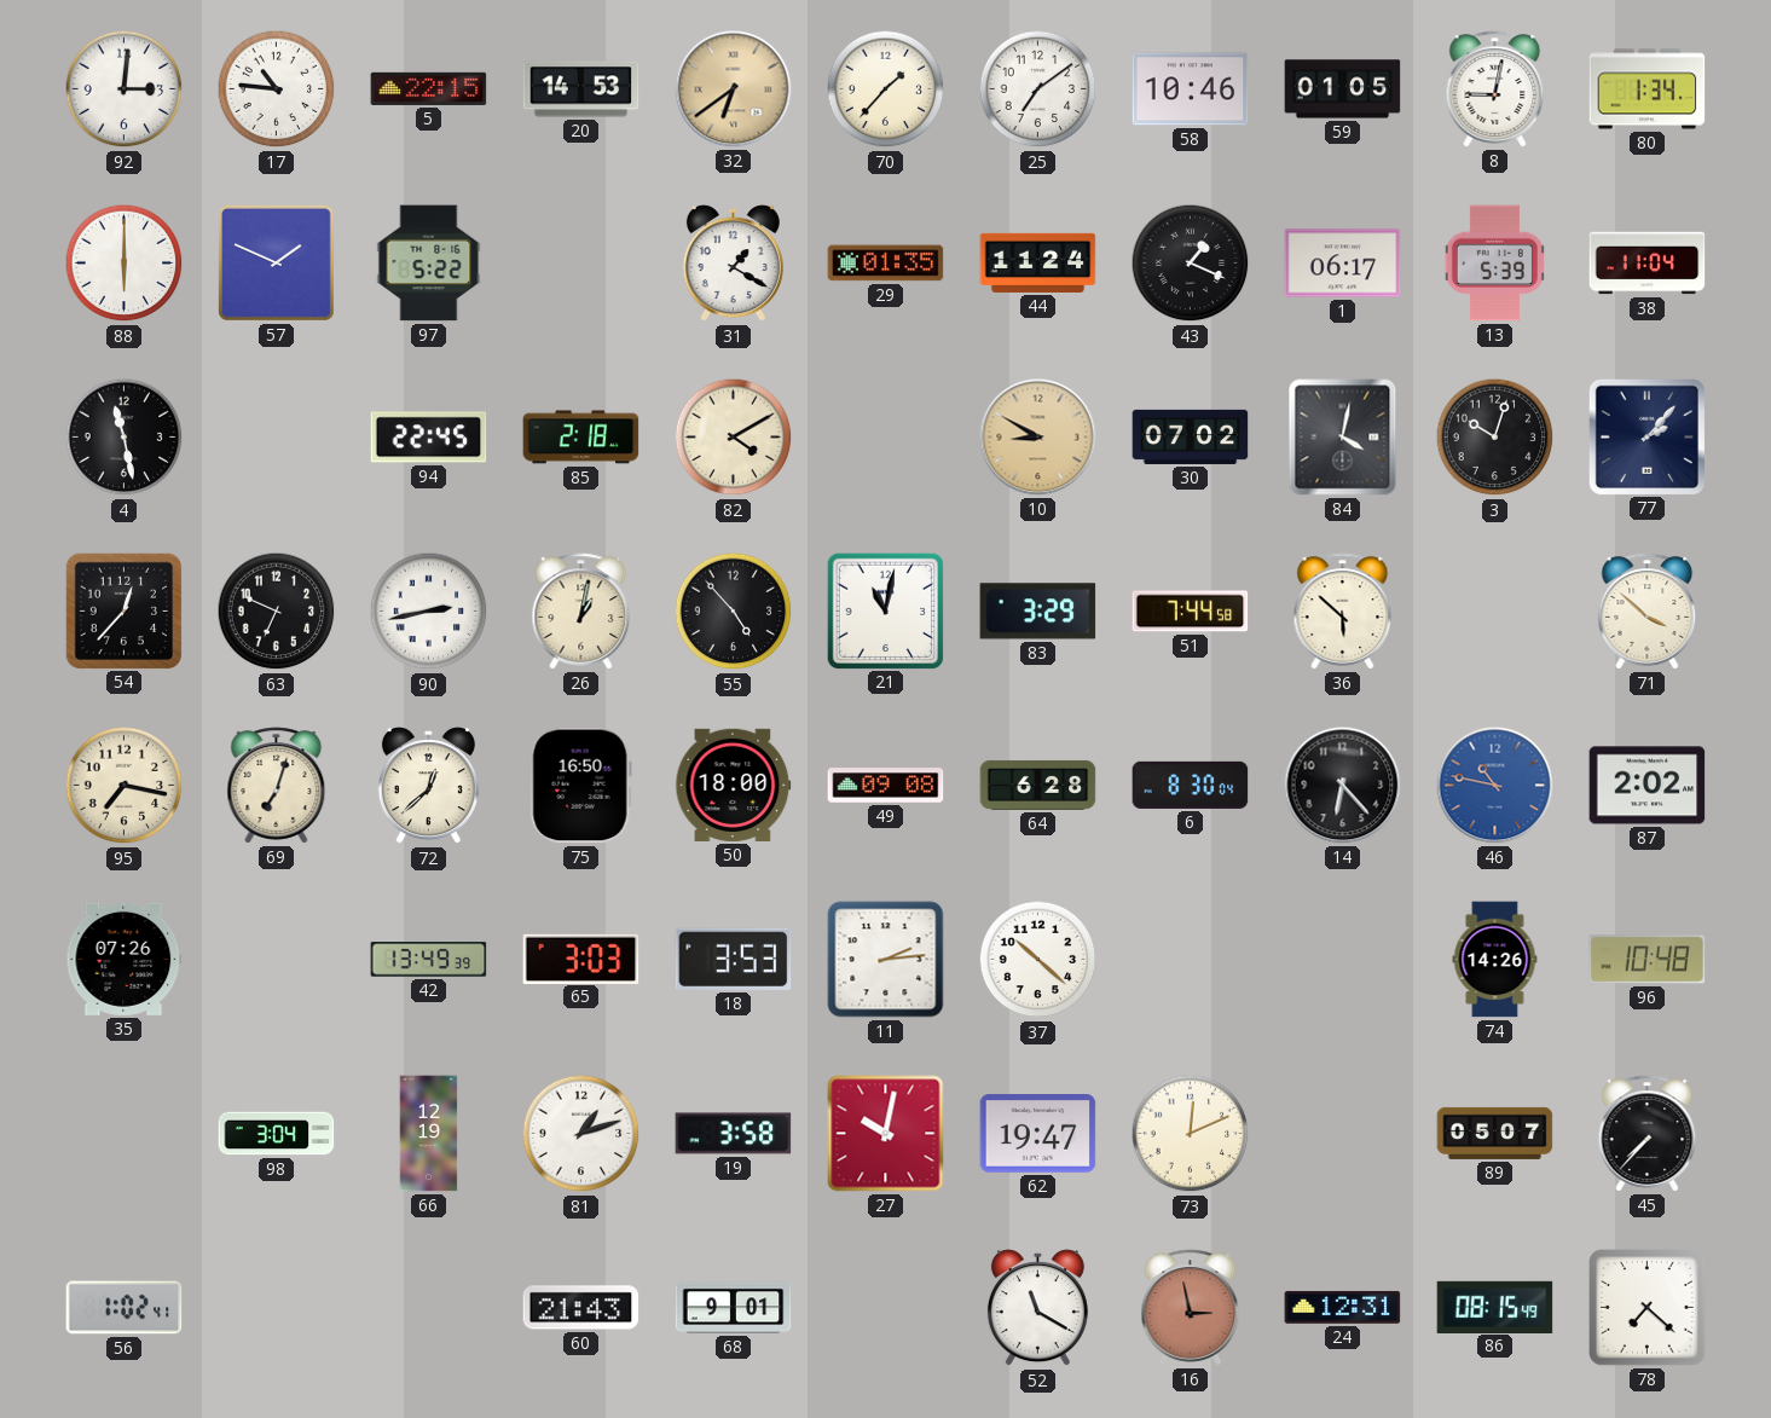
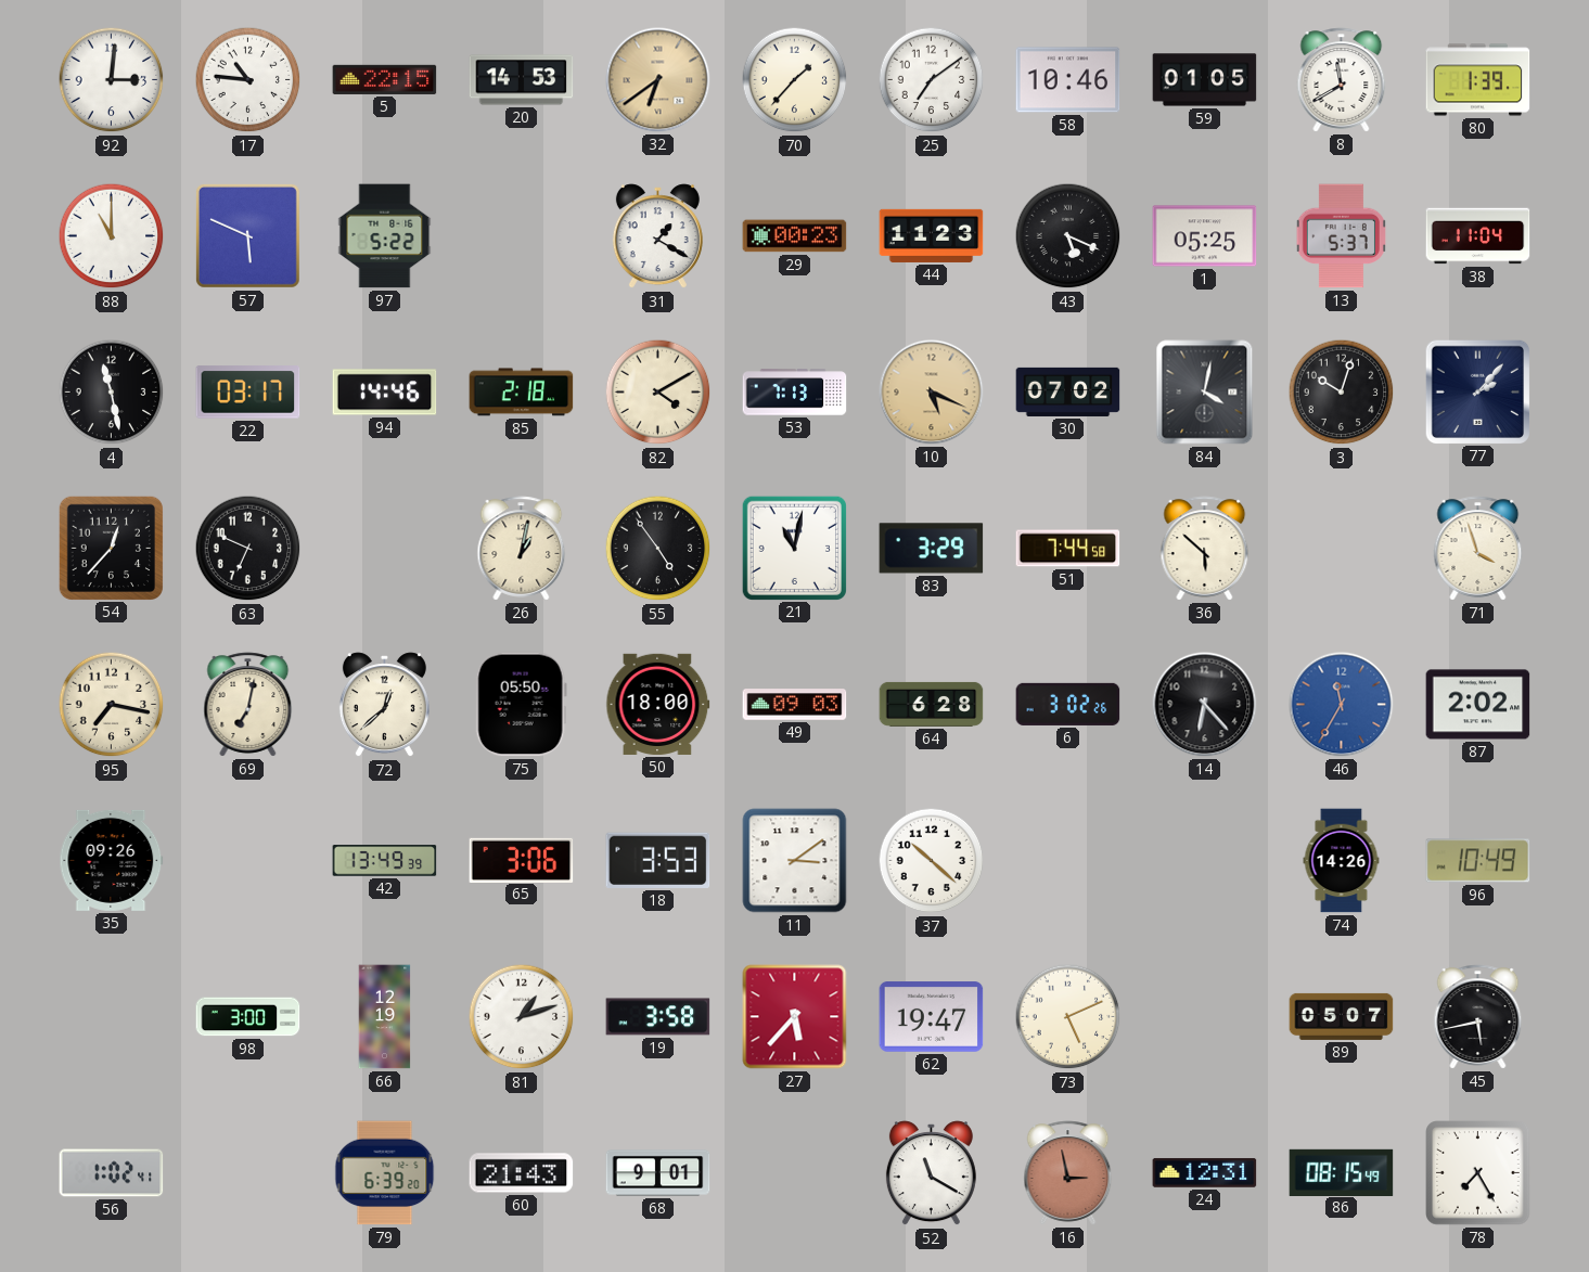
8: 9:02 -> 11:40 (1342, 80)
80: 1:34 -> 1:39 (1478, 80)
88: 6:00 -> 11:00 (112, 236)
57: 1:49 -> 5:49 (248, 236)
29: 01:35 -> 00:23 (795, 236)
44: 11:24 -> 11:23 (932, 235)
43: 1:19 -> 5:19 (1068, 236)
1: 06:17 -> 05:25 (1205, 236)
13: 5:39 -> 5:37 (1341, 236)
22: none -> 03:17 (248, 393)
94: 22:45 -> 14:46 (385, 393)
53: none -> 7:13 (795, 393)
10: 8:50 -> 5:19 (932, 393)
90: 2:43 -> none (429, 612)
55: 4:53 -> 4:54 (658, 549)
71: 3:52 -> 3:57 (1478, 549)
69: 7:03 -> 7:02 (248, 705)
75: 16:50 -> 05:50 (521, 705)
49: 09:08 -> 09:03 (795, 705)
6: 8:30 -> 3:02 (1068, 704)
46: 10:47 -> 11:35 (1342, 705)
35: 07:26 -> 09:26 (112, 860)
65: 3:03 -> 3:06 (522, 860)
11: 2:14 -> 3:09 (795, 861)
96: 10:48 -> 10:49 (1478, 861)
98: 3:04 -> 3:00 (248, 1017)
27: 10:02 -> 5:37 (795, 1017)
73: 12:11 -> 5:11 (1068, 1017)
45: 7:37 -> 5:43 (1478, 1017)
79: none -> 6:39 (385, 1173)
78: 7:22 -> 7:25 (1478, 1173)
